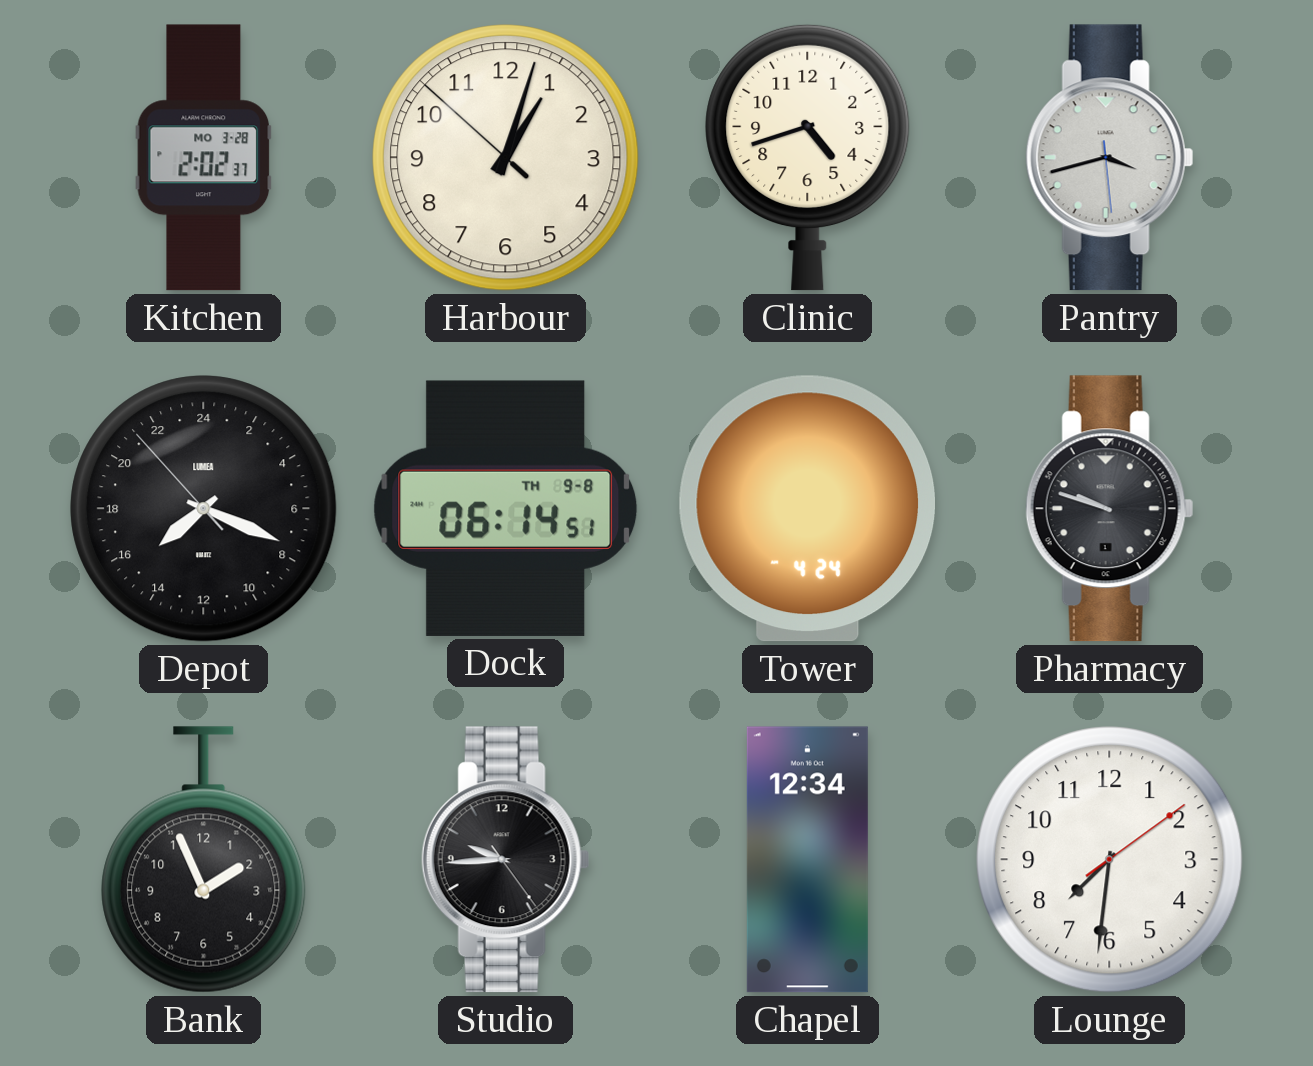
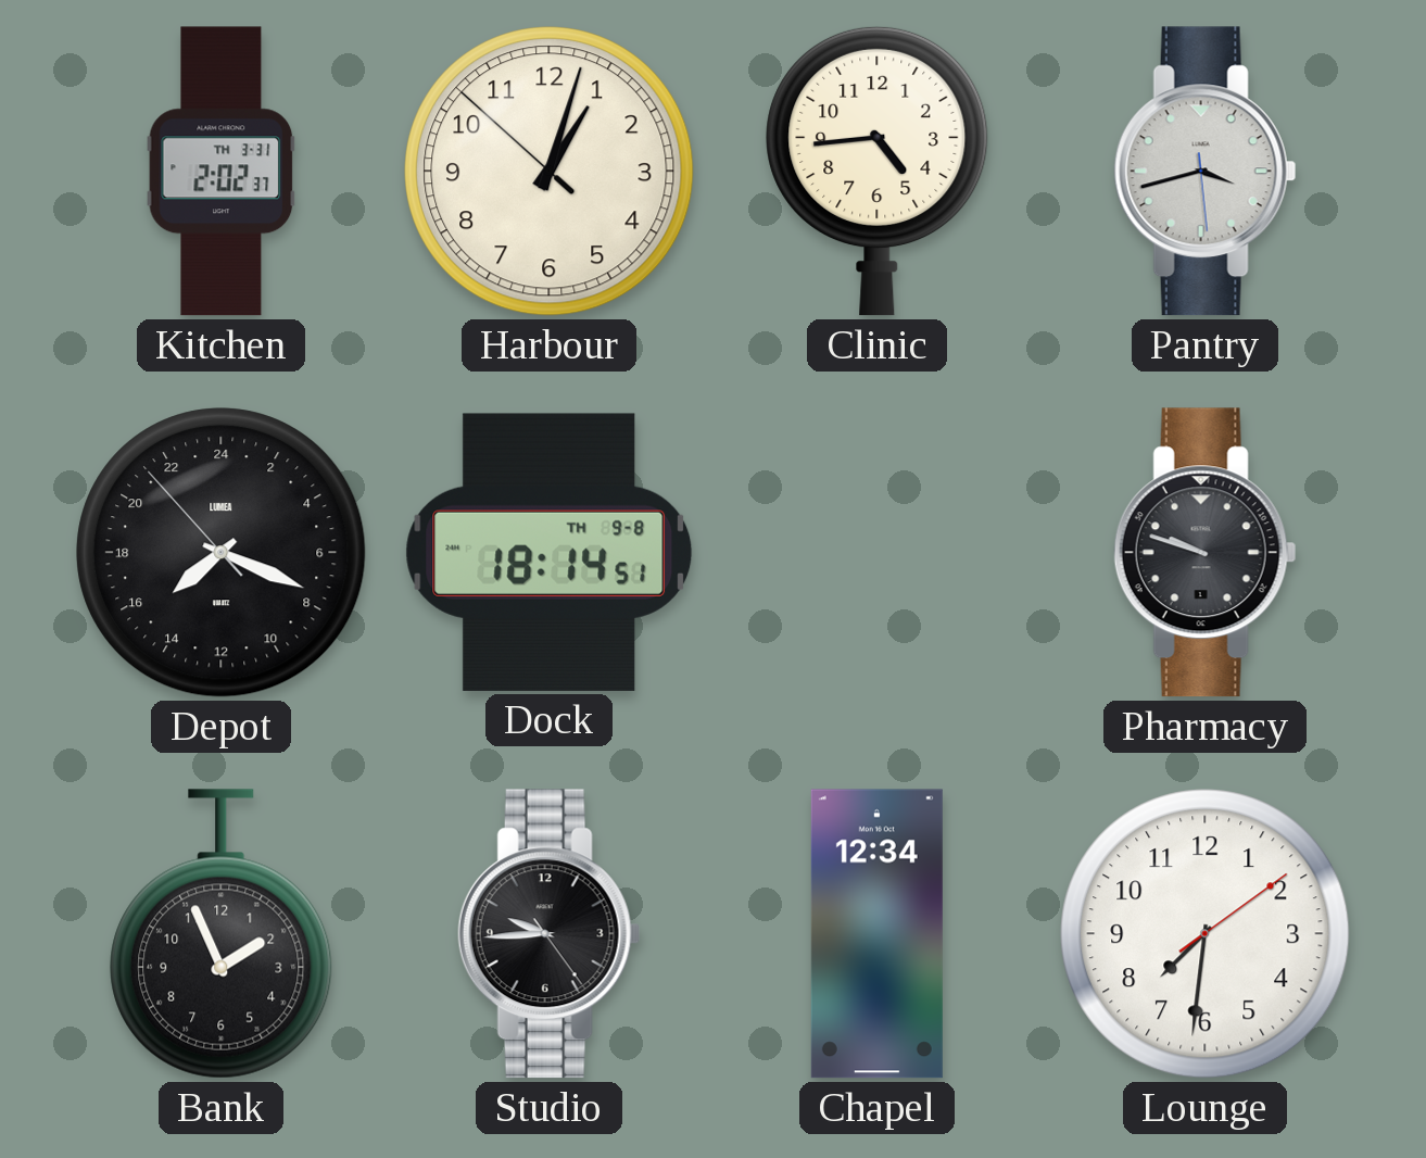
Kitchen date: MO 3-28 -> TH 3-31 (222, 172)
Clinic: 4:42 -> 4:44 (878, 171)
Dock: 06:14 -> 18:14 (550, 552)
Tower: 4:24 -> none (807, 509)
